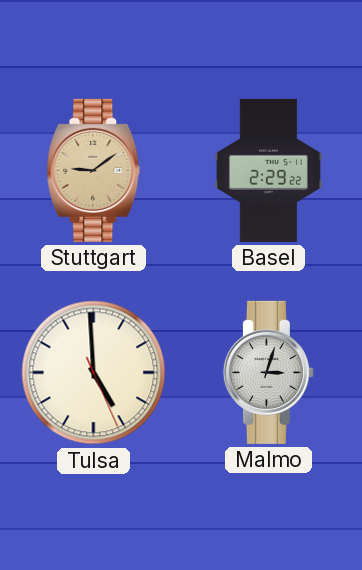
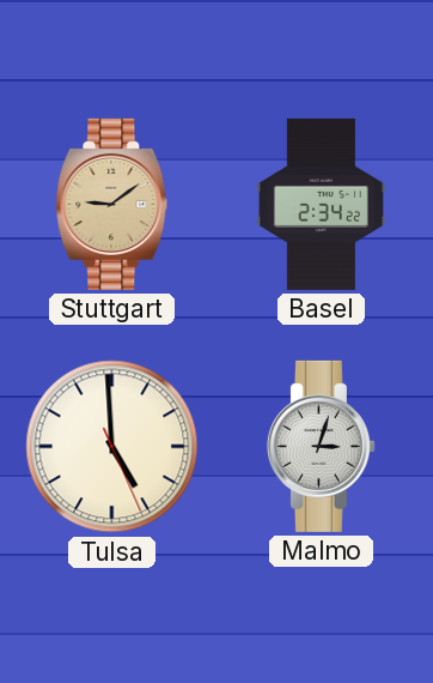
Basel: 2:29 -> 2:34 (321, 204)
